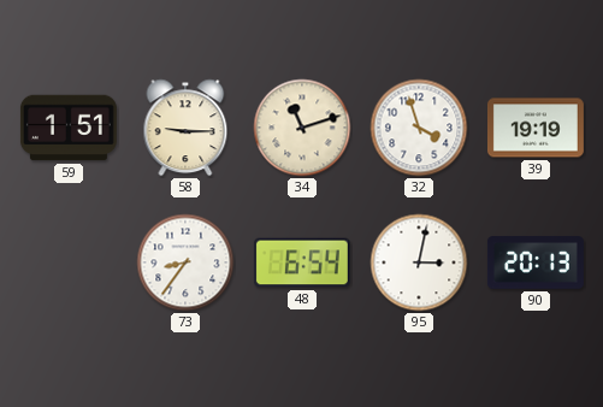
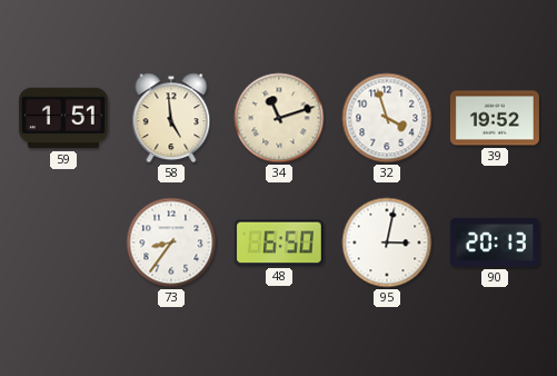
58: 9:15 -> 4:59 (171, 118)
39: 19:19 -> 19:52 (495, 118)
48: 6:54 -> 6:50 (279, 243)
